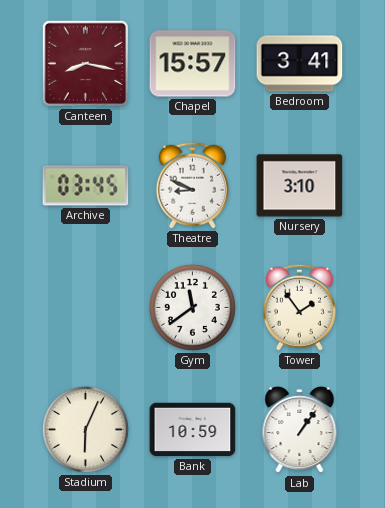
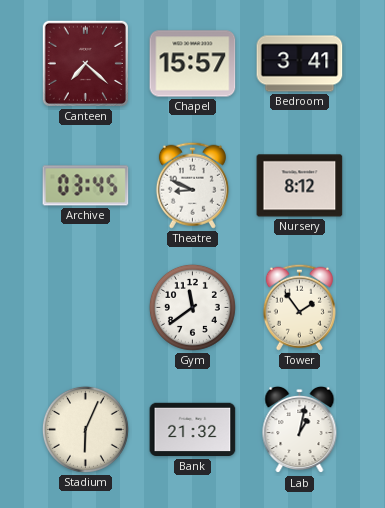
Canteen: 8:17 -> 7:22 (85, 63)
Nursery: 3:10 -> 8:12 (300, 186)
Bank: 10:59 -> 21:32 (193, 430)
Lab: 1:06 -> 1:02 (300, 430)
